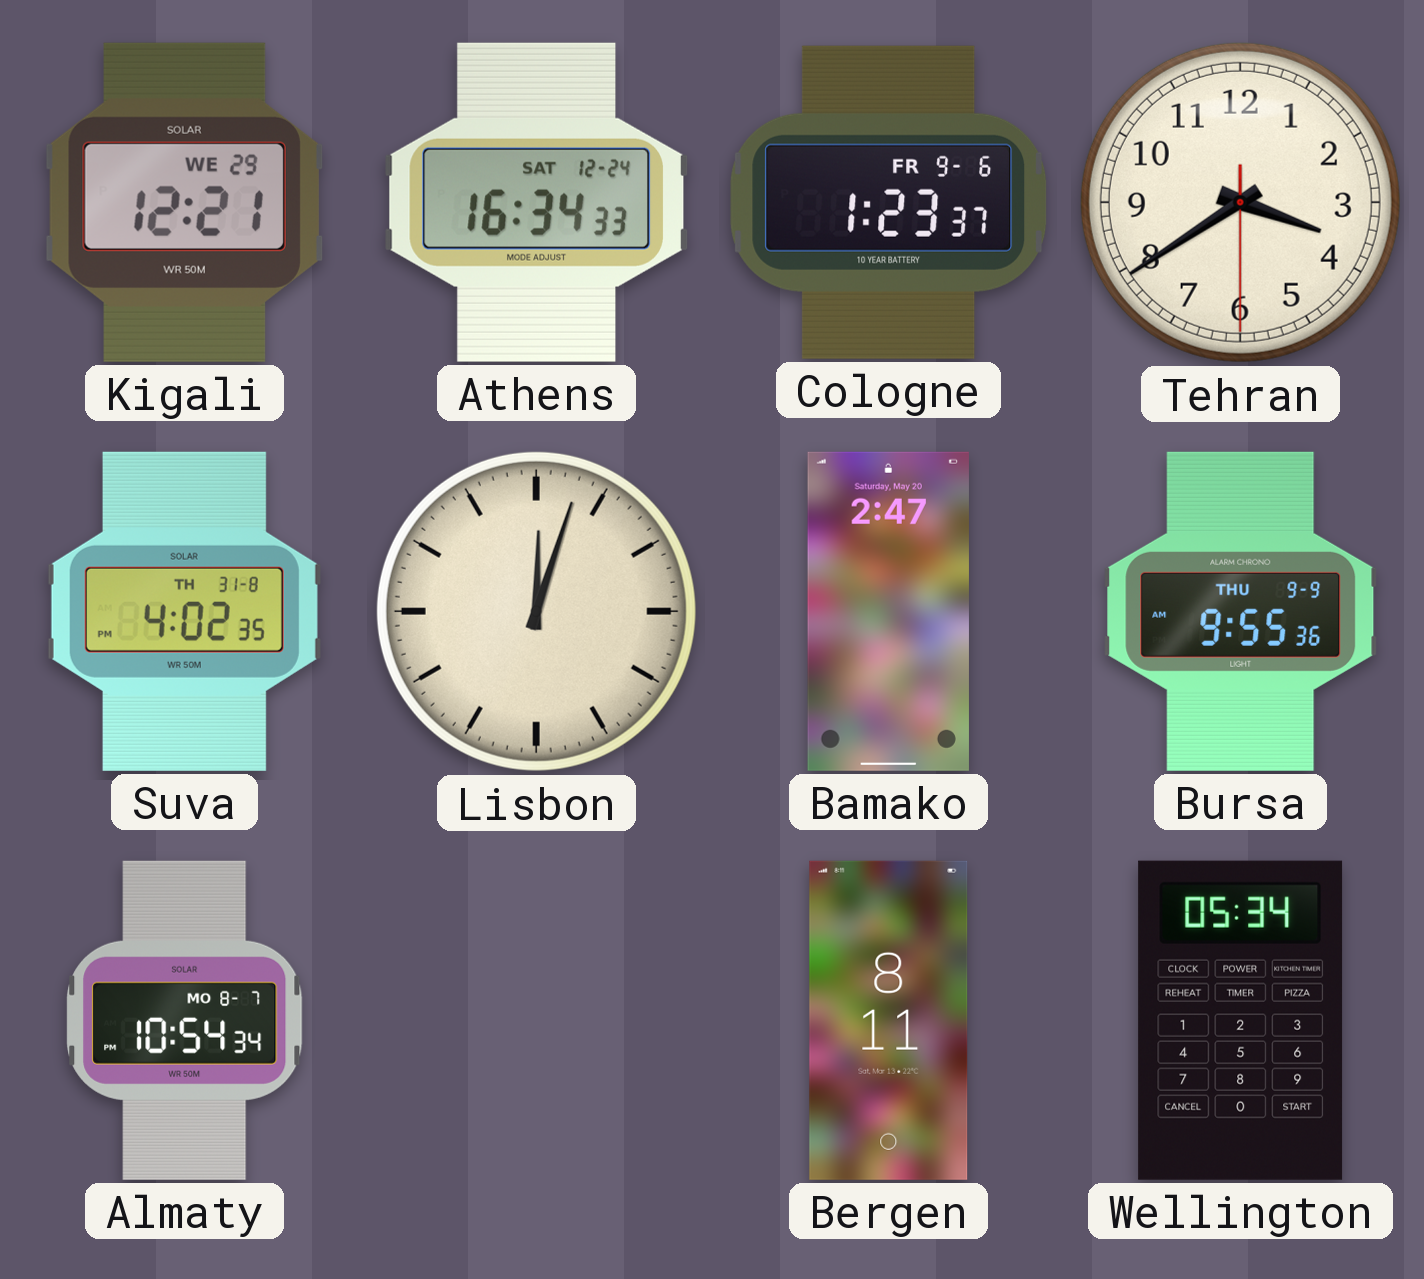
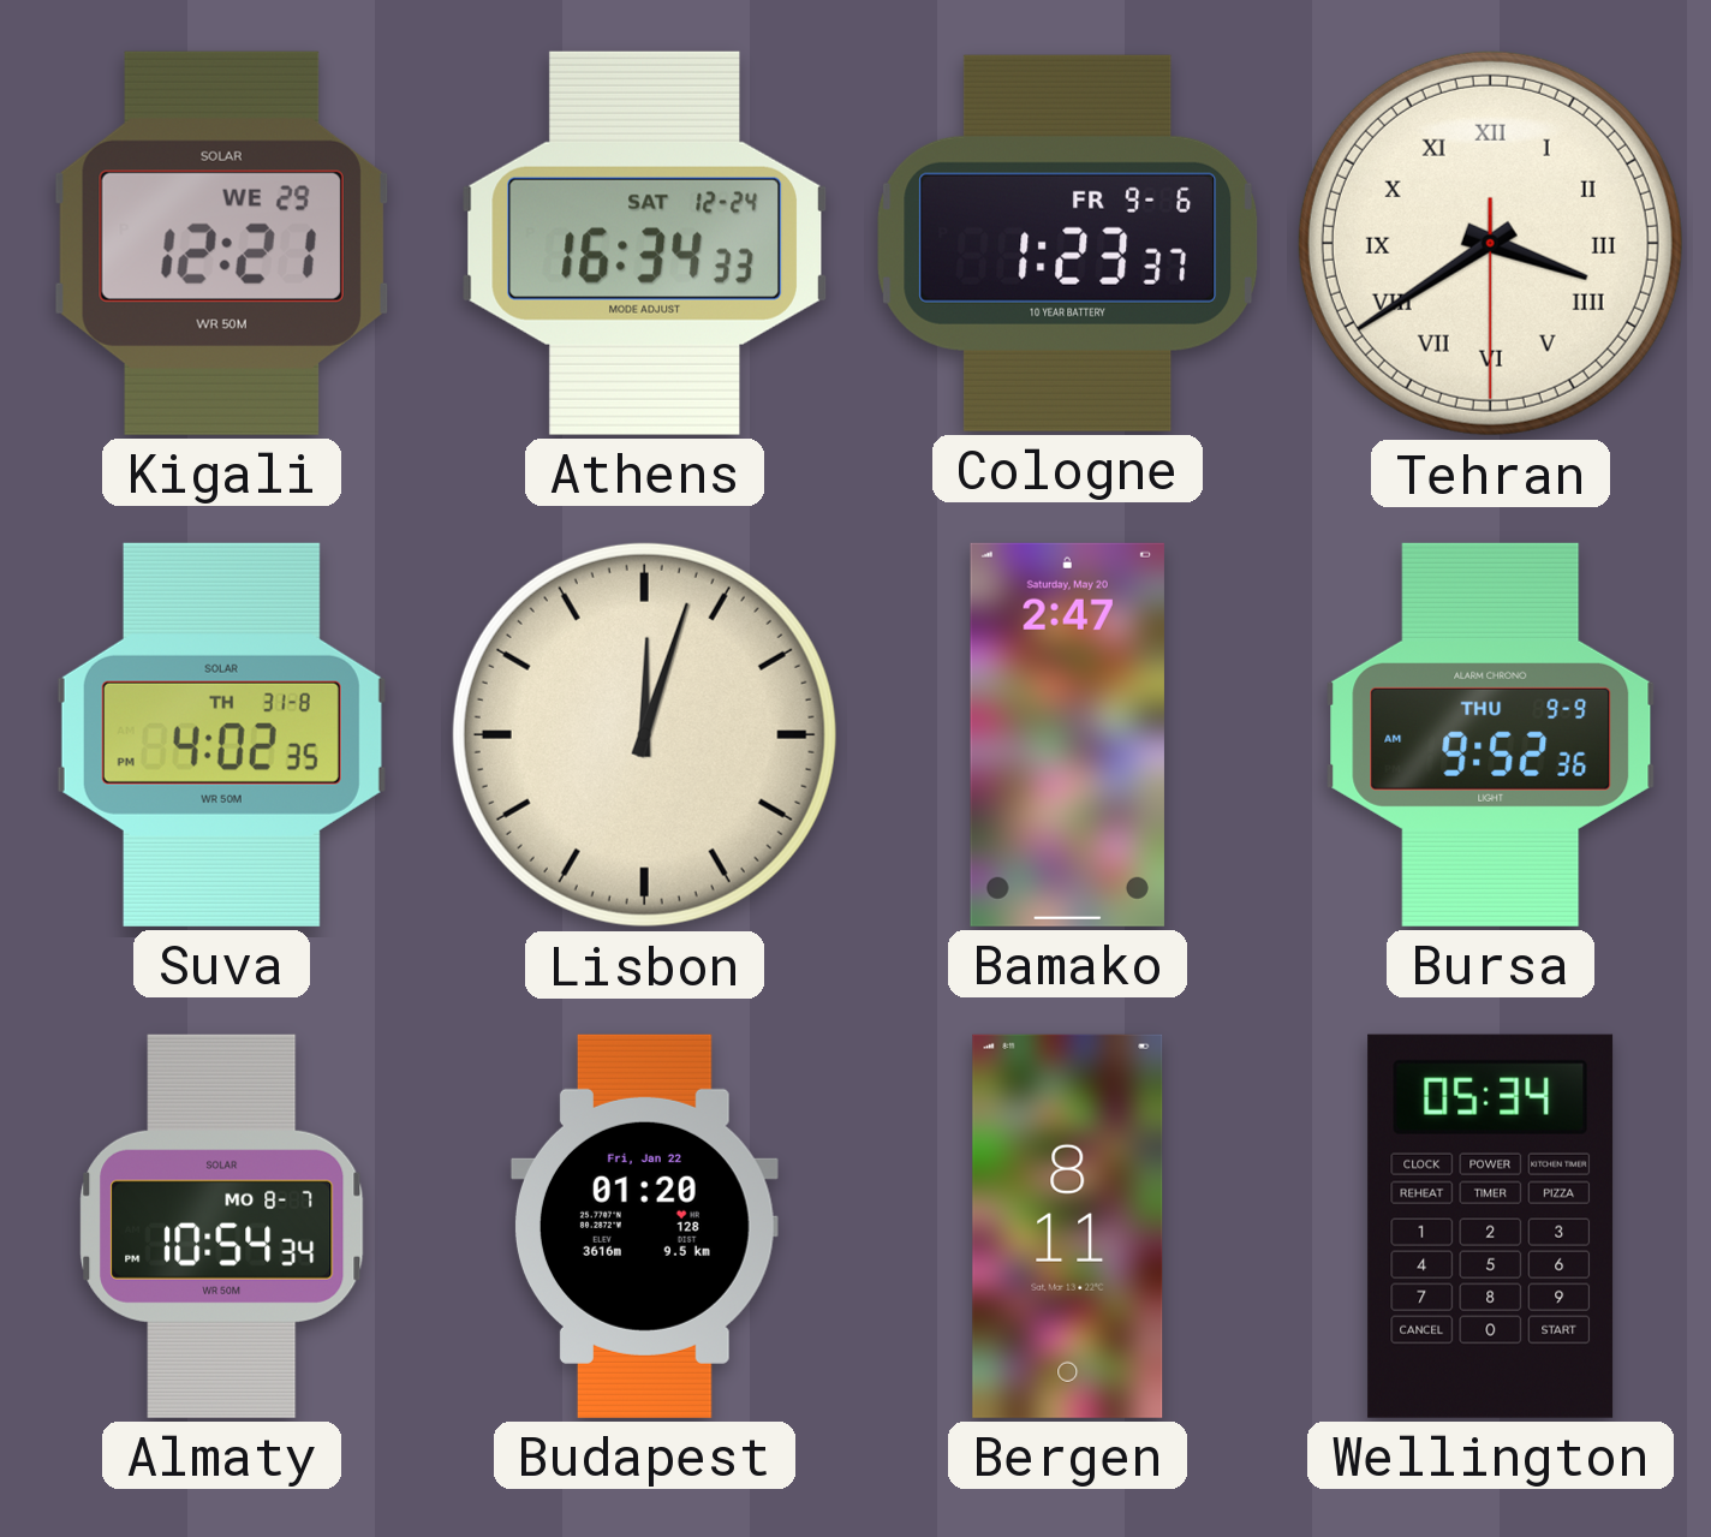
Tehran numerals: Arabic -> Roman (1490, 243)
Bursa: 9:55 -> 9:52 (1491, 734)
Budapest: none -> 01:20 (644, 1226)
